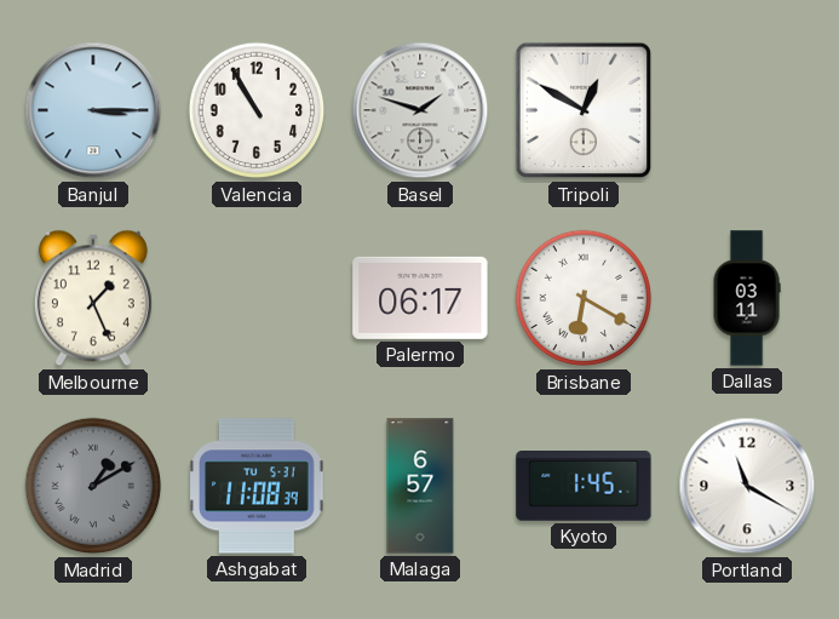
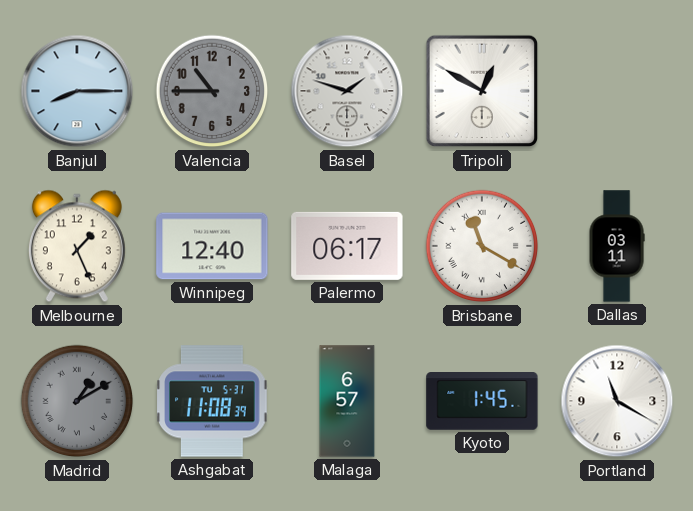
Banjul: 3:15 -> 8:15 (77, 91)
Valencia: 10:55 -> 10:45 (212, 91)
Valencia dial: white -> grey (212, 91)
Winnipeg: none -> 12:40 (212, 246)
Brisbane: 6:20 -> 11:20 (482, 246)
